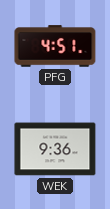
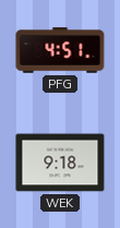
WEK: 9:36 -> 9:18 (60, 163)
